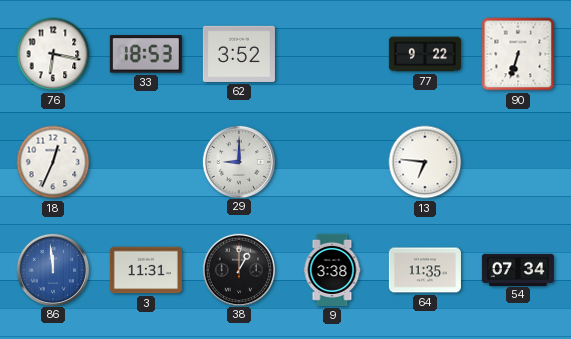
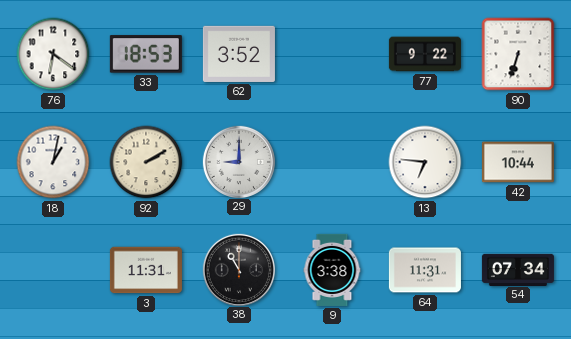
76: 6:17 -> 6:21 (53, 54)
18: 12:34 -> 1:02 (53, 162)
92: none -> 2:10 (146, 162)
42: none -> 10:44 (518, 162)
86: 11:59 -> none (52, 269)
38: 1:00 -> 11:00 (238, 269)
64: 11:35 -> 11:31 (425, 270)
